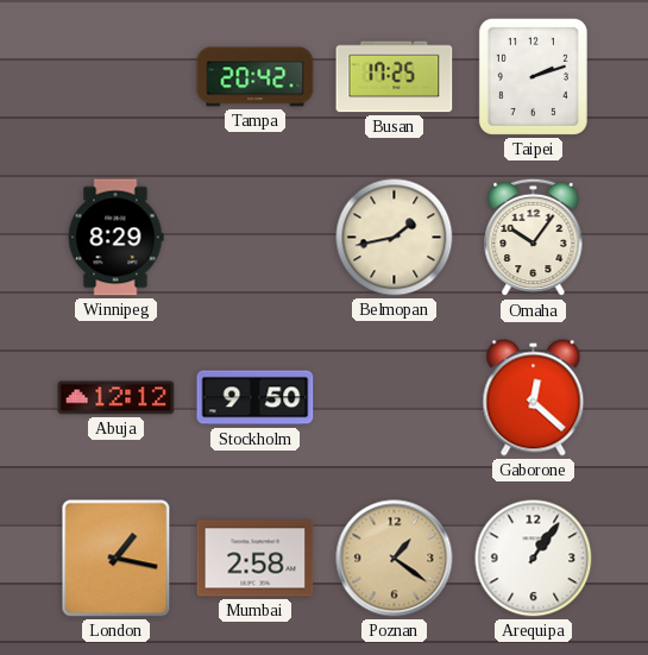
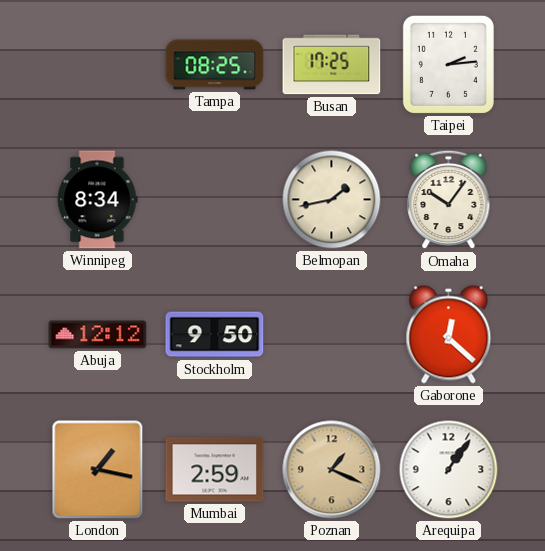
Tampa: 20:42 -> 08:25 (215, 65)
Taipei: 2:12 -> 2:14 (448, 64)
Winnipeg: 8:29 -> 8:34 (97, 200)
Mumbai: 2:58 -> 2:59 (215, 470)
Poznan: 1:21 -> 1:19 (332, 470)
